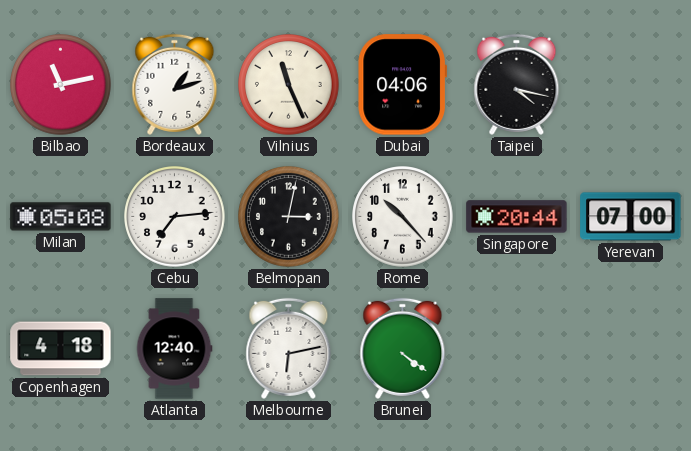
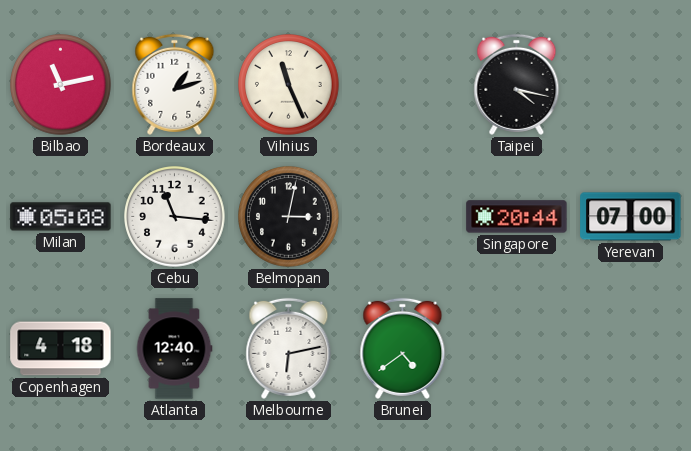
Dubai: 04:06 -> none (402, 85)
Cebu: 7:14 -> 11:16 (175, 217)
Rome: 10:23 -> none (403, 217)
Brunei: 4:21 -> 4:39 (403, 348)
